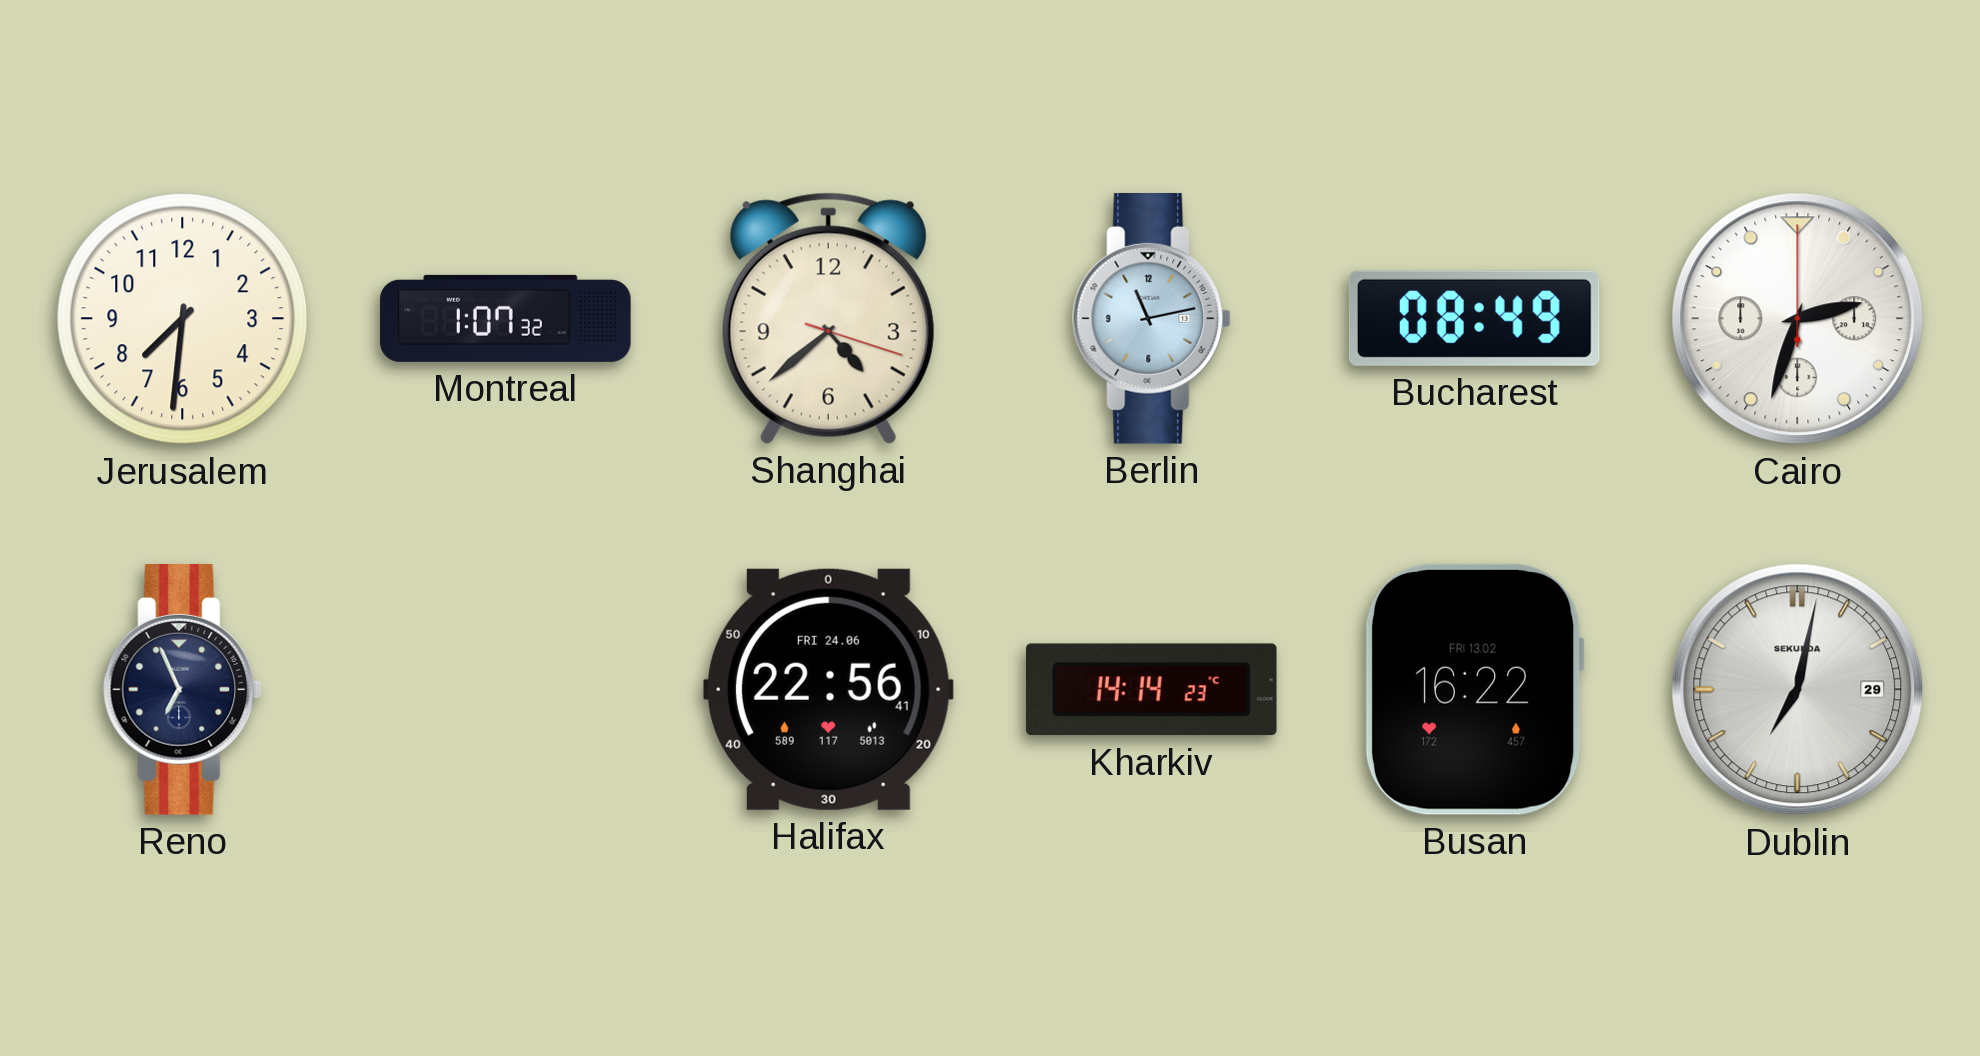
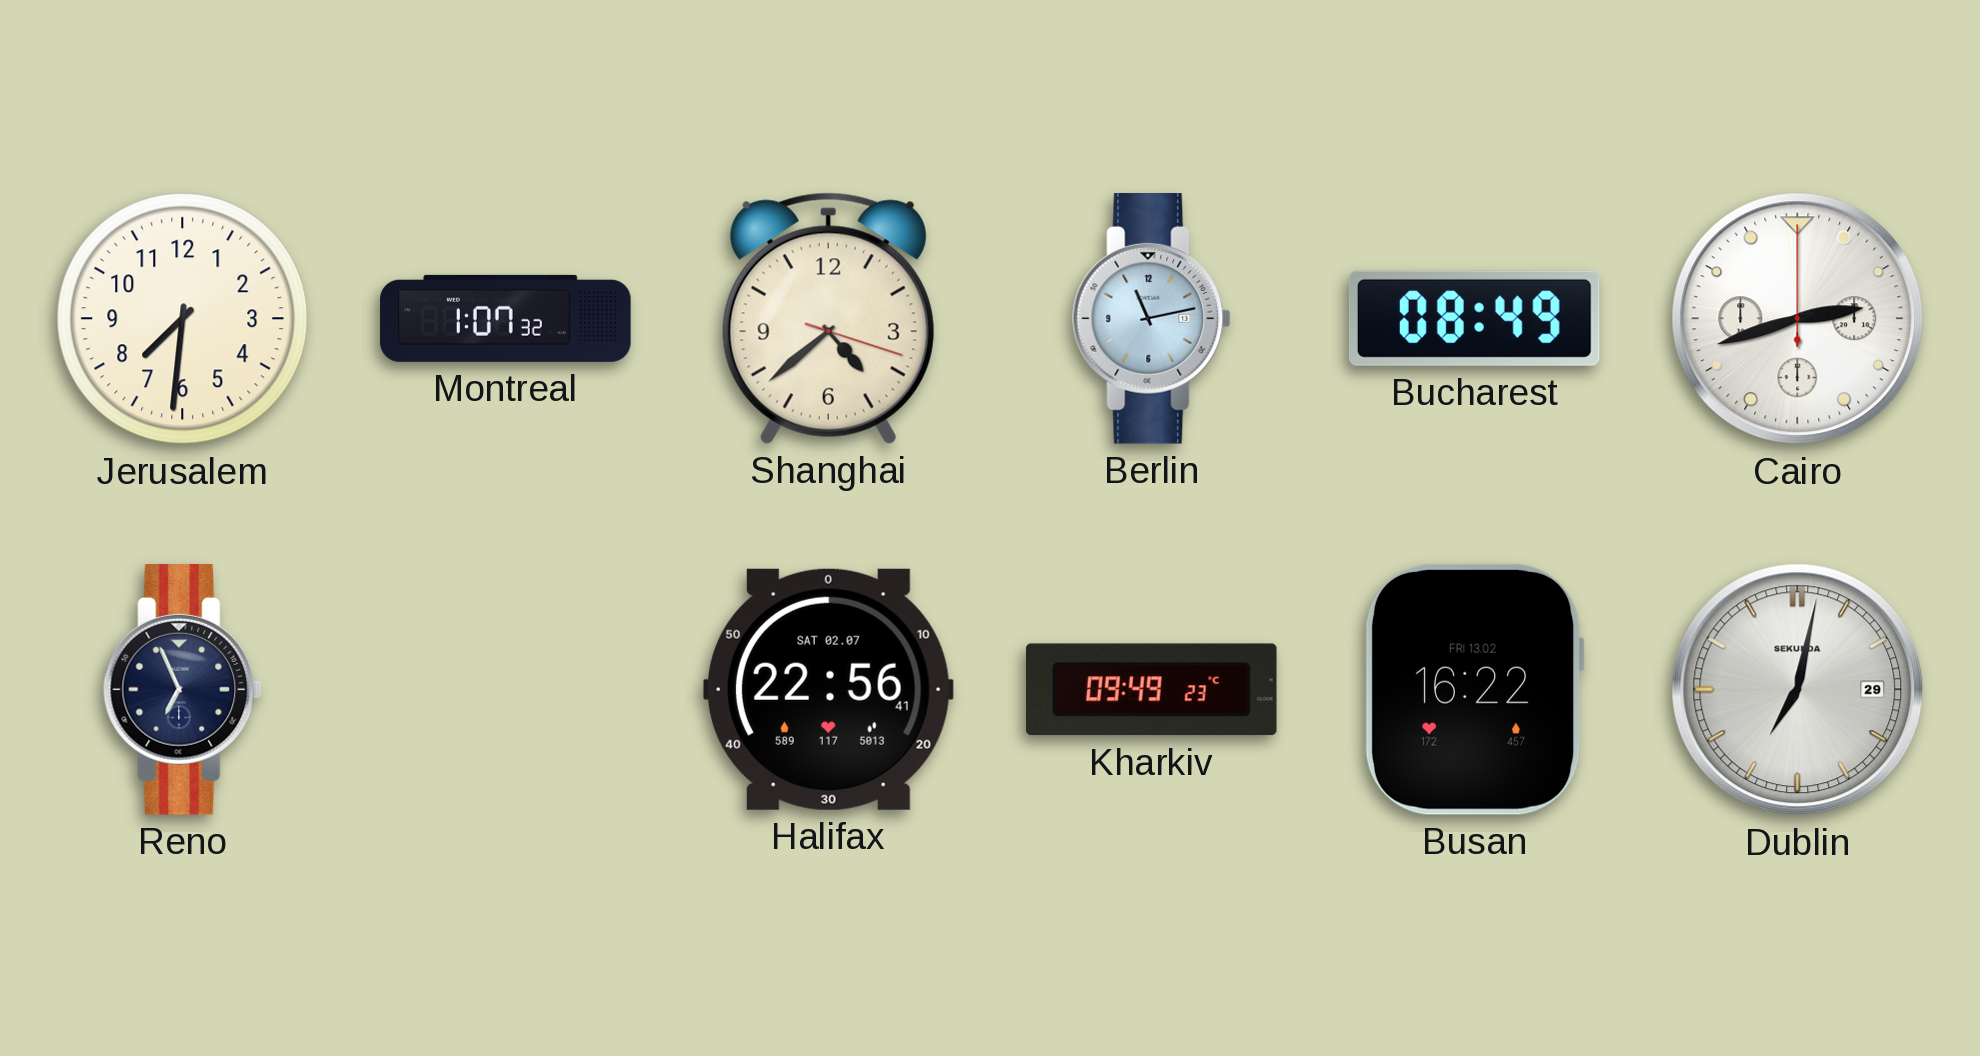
Cairo: 2:33 -> 2:42 (1798, 319)
Halifax date: FRI 24.06 -> SAT 02.07 (828, 689)
Kharkiv: 14:14 -> 09:49 (1151, 690)
